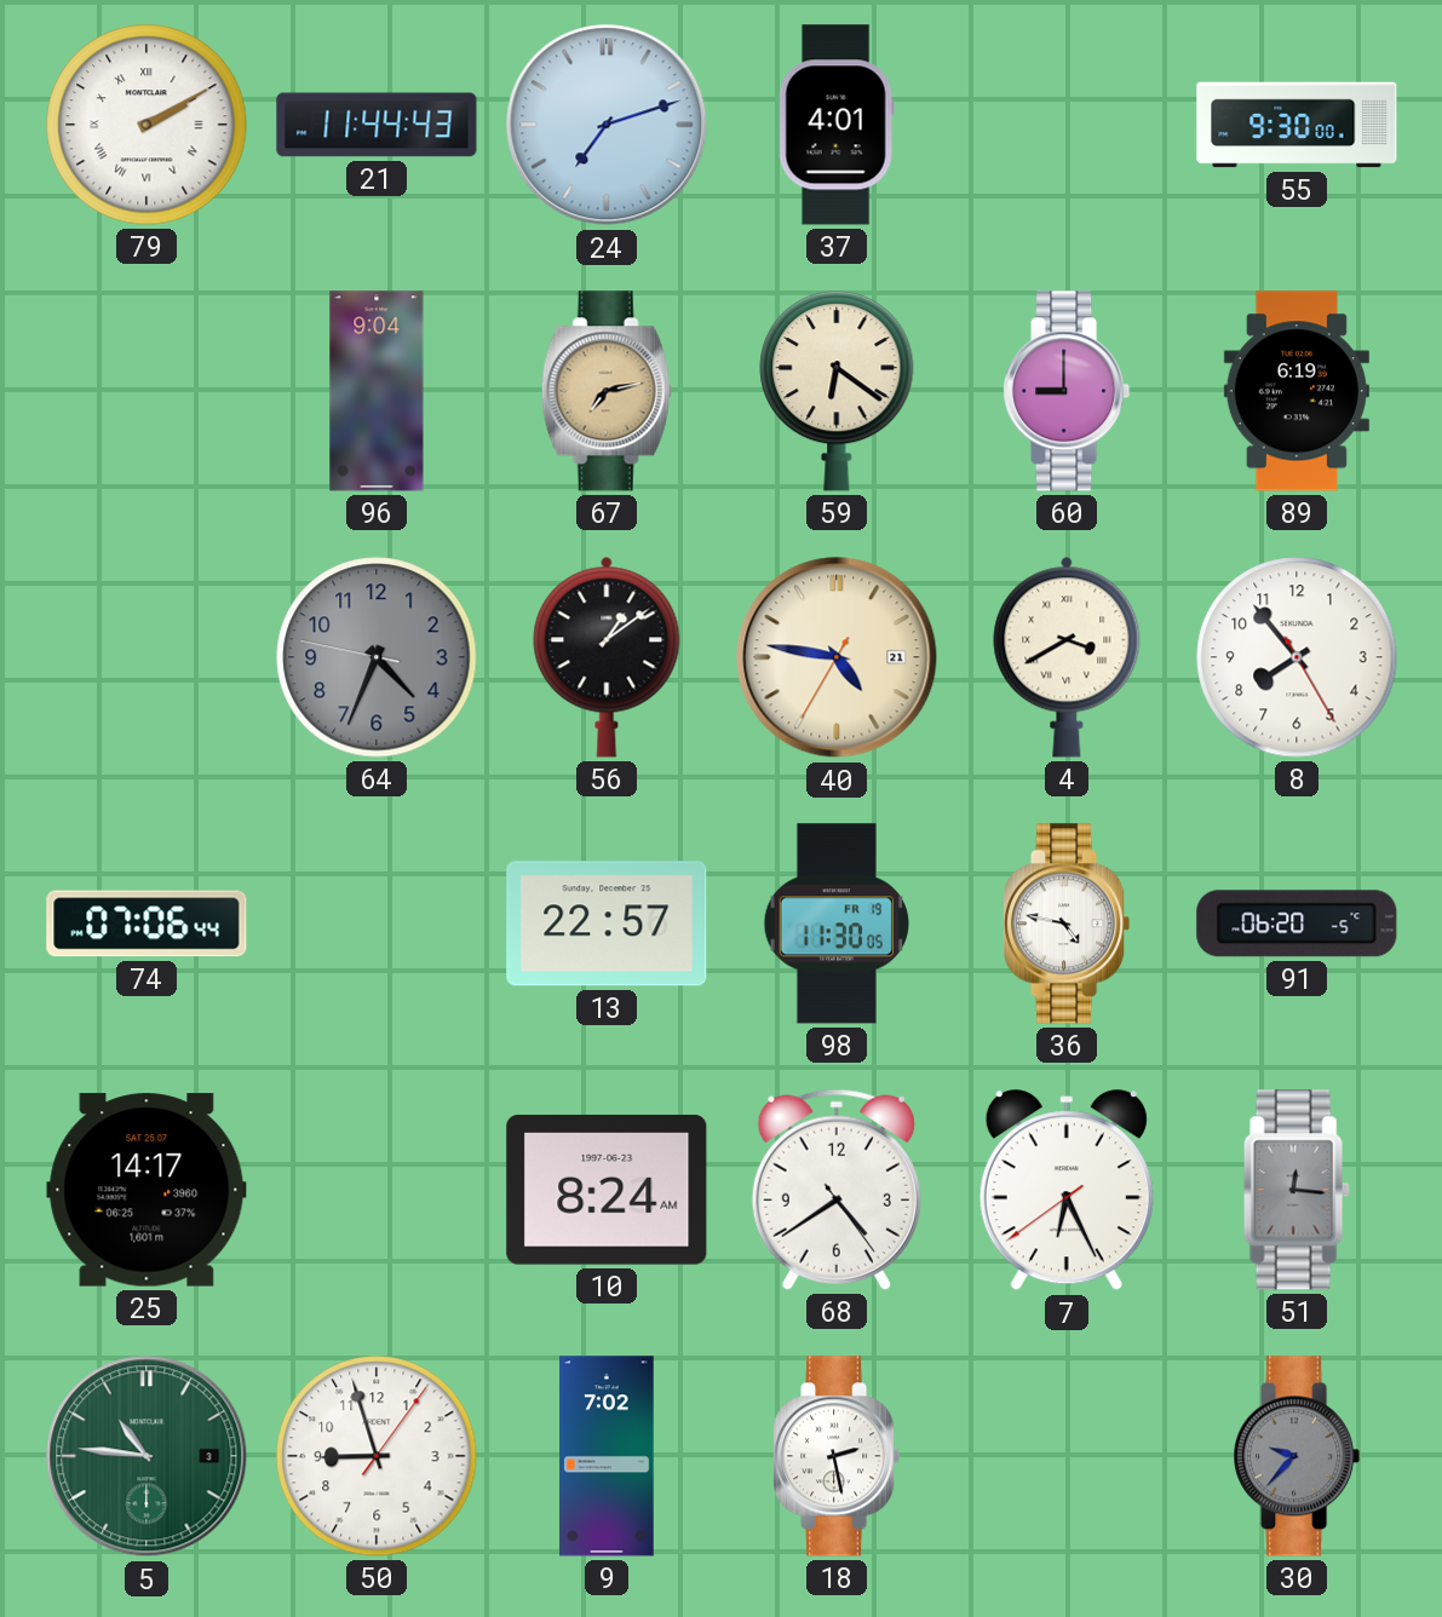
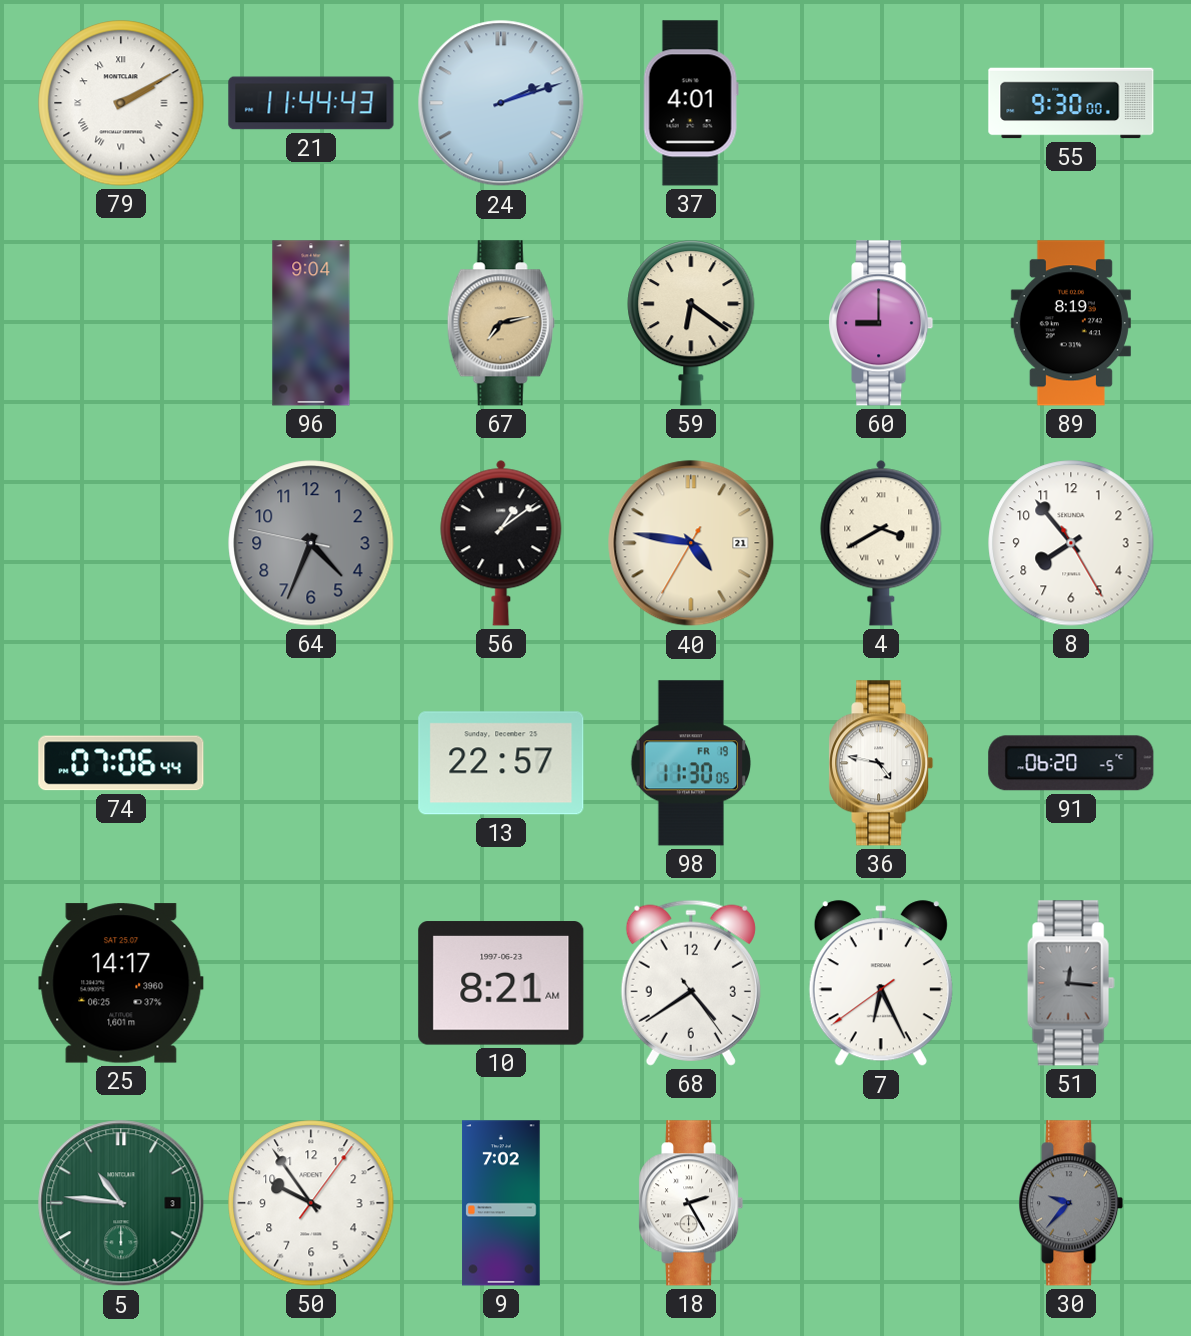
24: 7:12 -> 2:12 (501, 103)
89: 6:19 -> 8:19 (1071, 323)
10: 8:24 -> 8:21 (501, 983)
50: 8:57 -> 9:54 (311, 1203)
18: 2:28 -> 2:25 (691, 1203)
